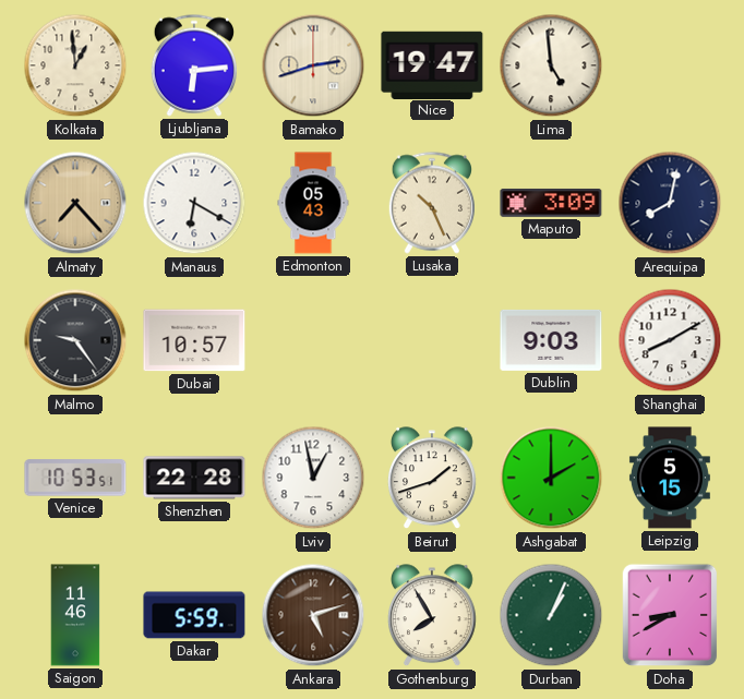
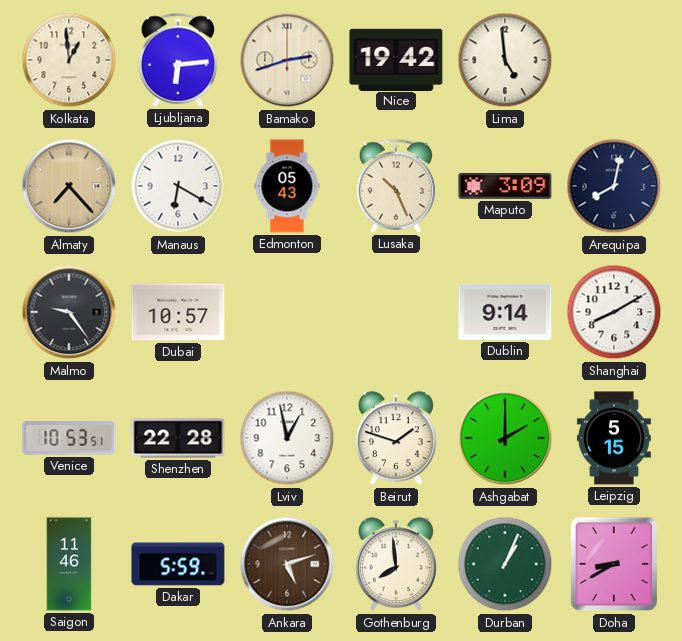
Nice: 19:47 -> 19:42 (396, 59)
Dublin: 9:03 -> 9:14 (505, 312)
Beirut: 1:42 -> 1:48 (397, 439)
Gothenburg: 7:55 -> 7:59 (397, 565)
